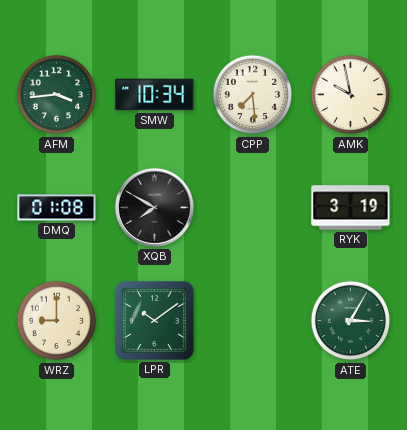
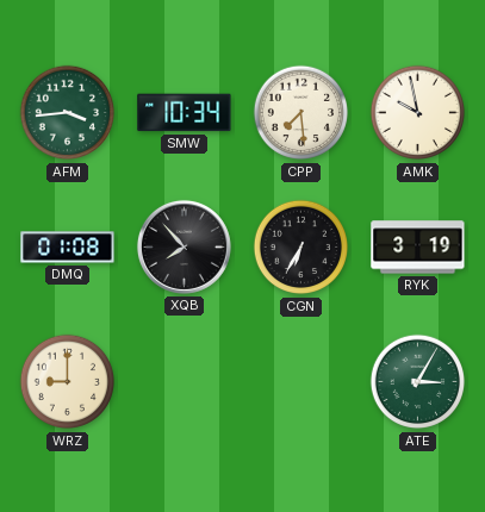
XQB: 7:50 -> 7:53 (184, 246)
CGN: none -> 6:35 (301, 248)
LPR: 10:09 -> none (154, 320)
